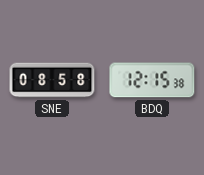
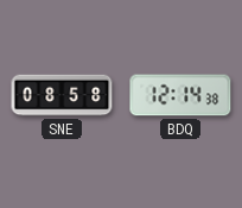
BDQ: 12:15 -> 12:14 (180, 95)
